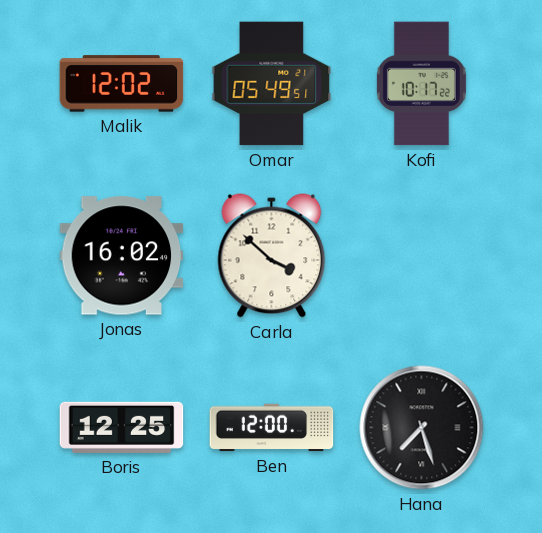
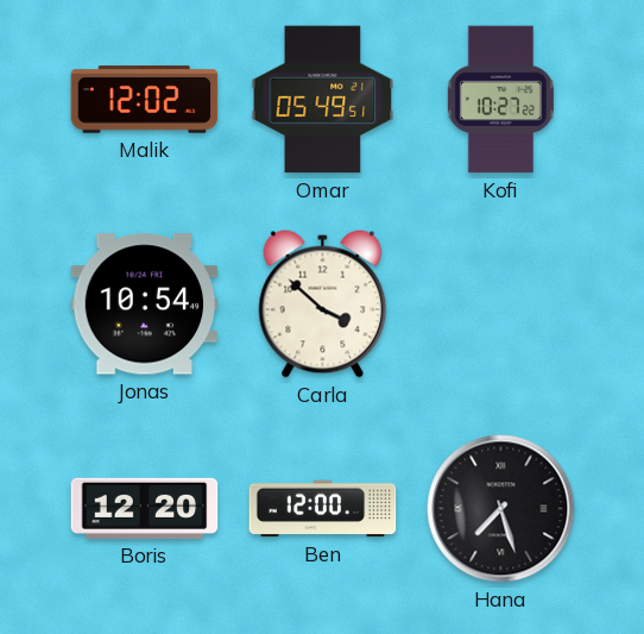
Kofi: 10:17 -> 10:27 (500, 100)
Jonas: 16:02 -> 10:54 (145, 305)
Boris: 12:25 -> 12:20 (145, 508)
